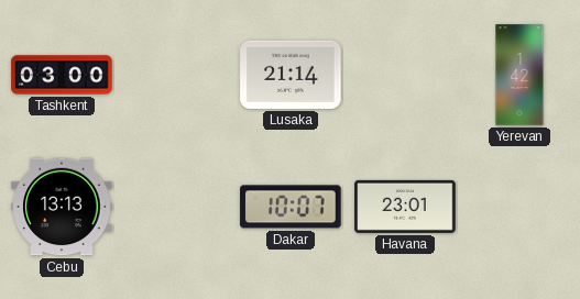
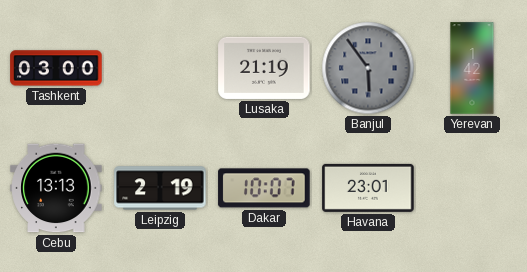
Lusaka: 21:14 -> 21:19 (264, 68)
Banjul: none -> 5:54 (368, 68)
Leipzig: none -> 2:19 (160, 188)
